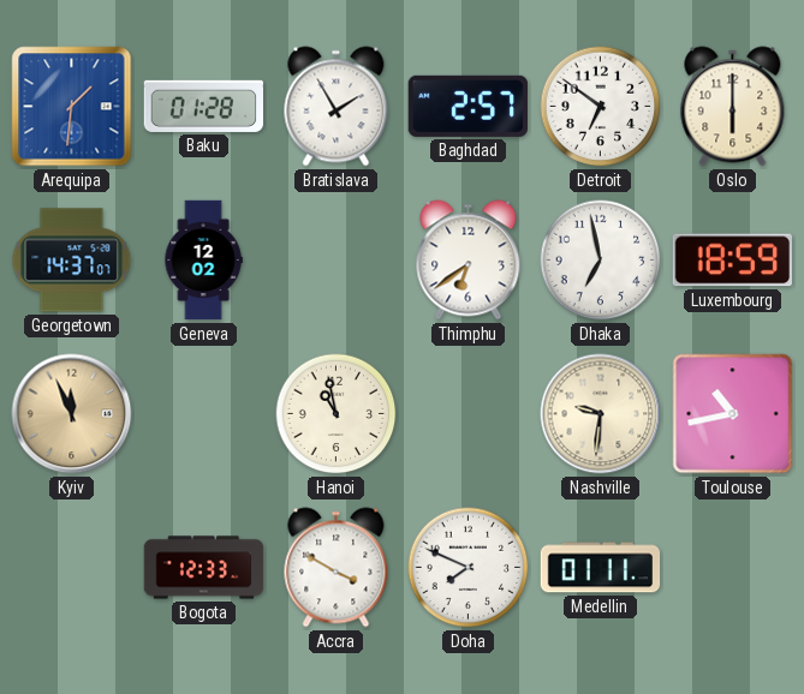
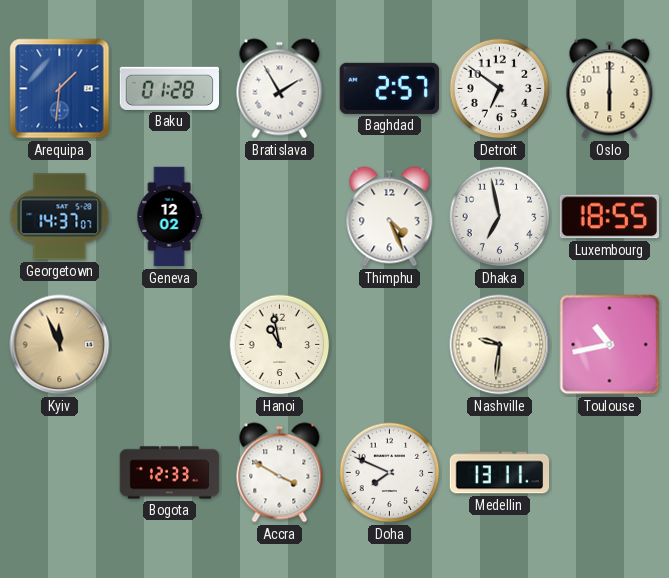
Thimphu: 6:39 -> 4:26 (390, 217)
Luxembourg: 18:59 -> 18:55 (609, 217)
Medellin: 01:11 -> 13:11 (500, 473)
